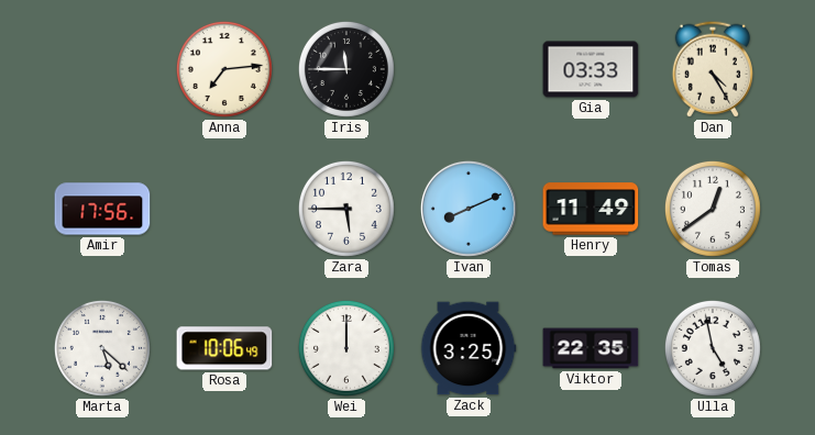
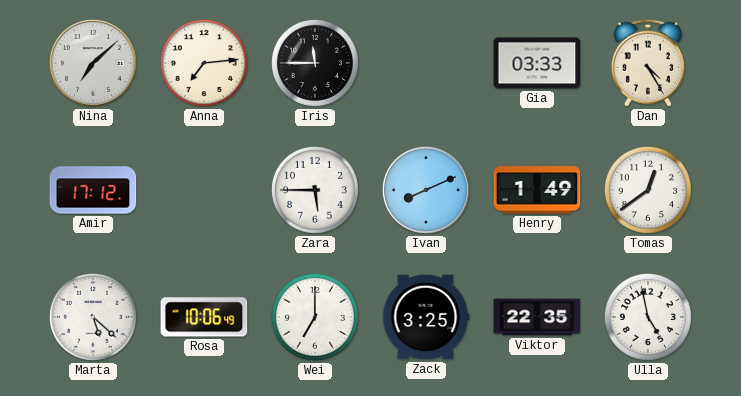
Nina: none -> 7:08 (93, 63)
Amir: 17:56 -> 17:12 (93, 190)
Henry: 11:49 -> 1:49 (537, 190)
Wei: 12:00 -> 7:00 (315, 317)
